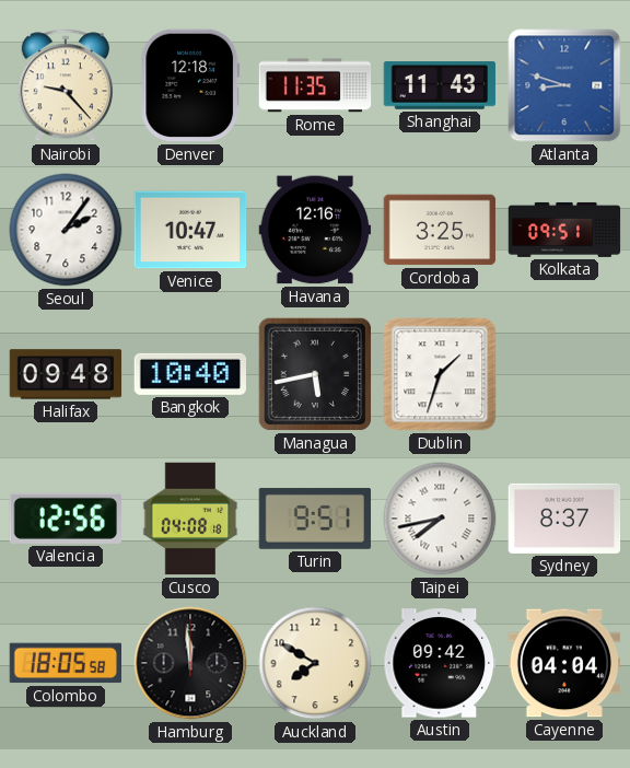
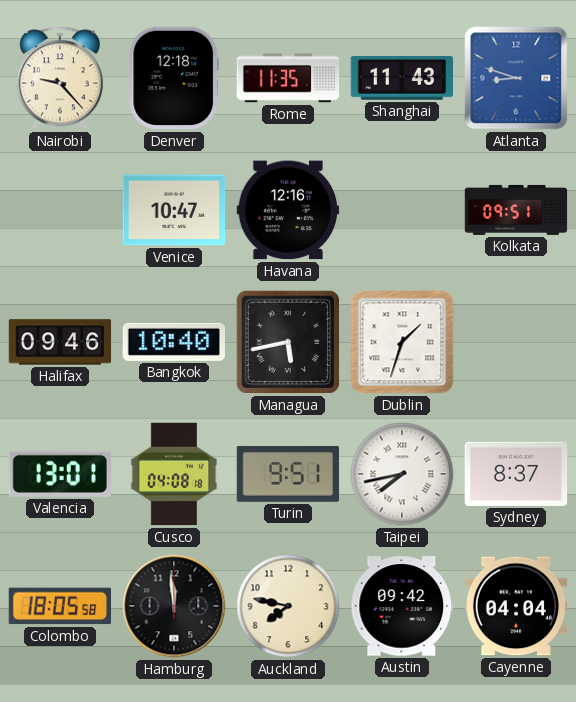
Seoul: 2:06 -> none (66, 230)
Cordoba: 3:25 -> none (440, 230)
Halifax: 09:48 -> 09:46 (60, 342)
Valencia: 12:56 -> 13:01 (59, 474)
Auckland: 7:50 -> 7:47 (288, 606)
